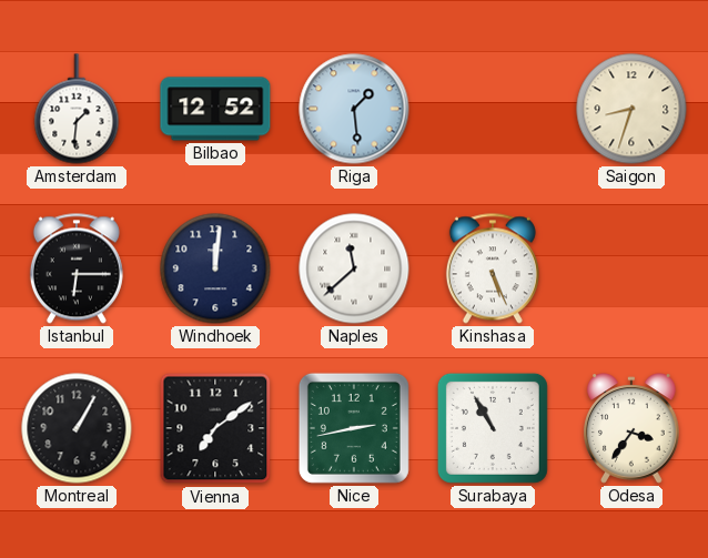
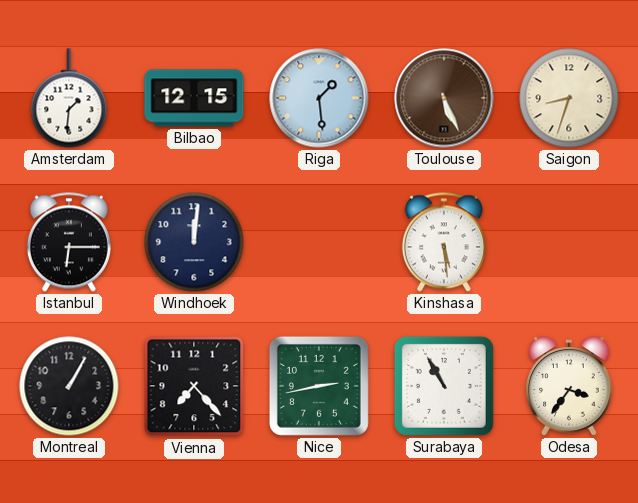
Bilbao: 12:52 -> 12:15 (194, 98)
Toulouse: none -> 5:26 (444, 98)
Naples: 11:38 -> none (354, 268)
Kinshasa: 5:26 -> 5:29 (444, 242)
Vienna: 7:09 -> 7:23 (194, 386)
